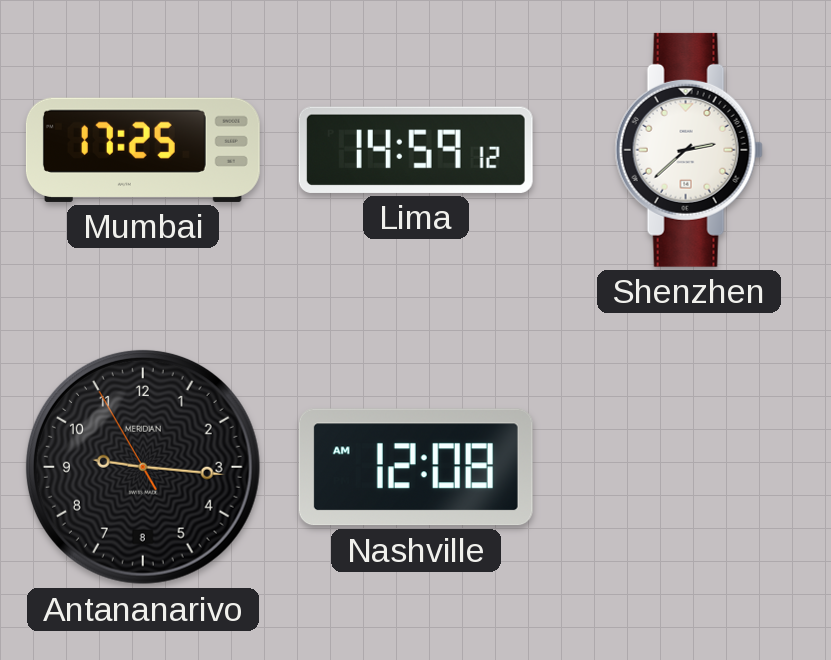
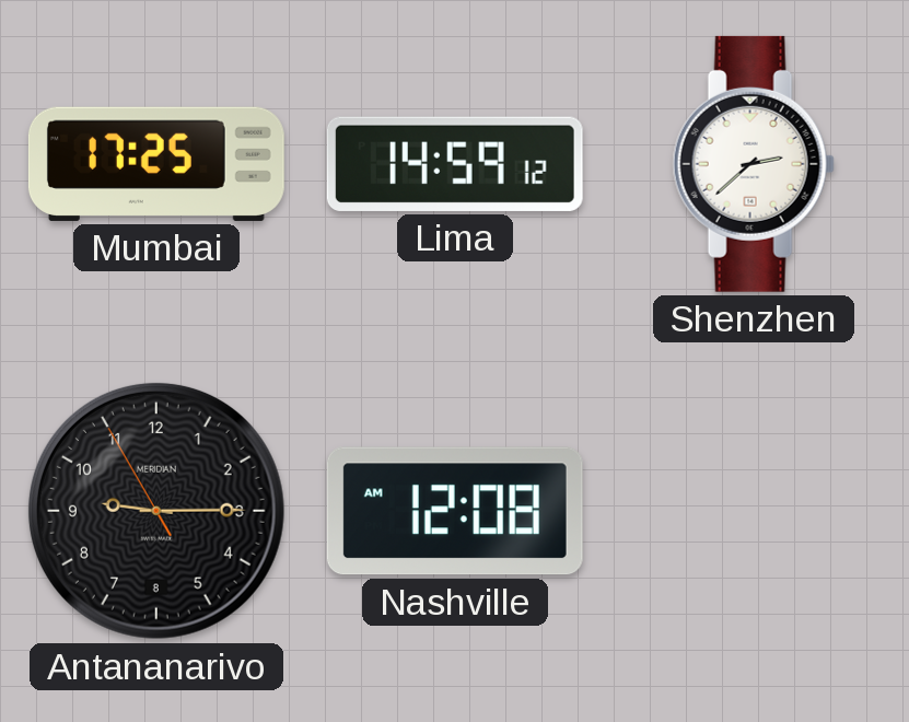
Antananarivo: 9:15 -> 9:14 (156, 511)
